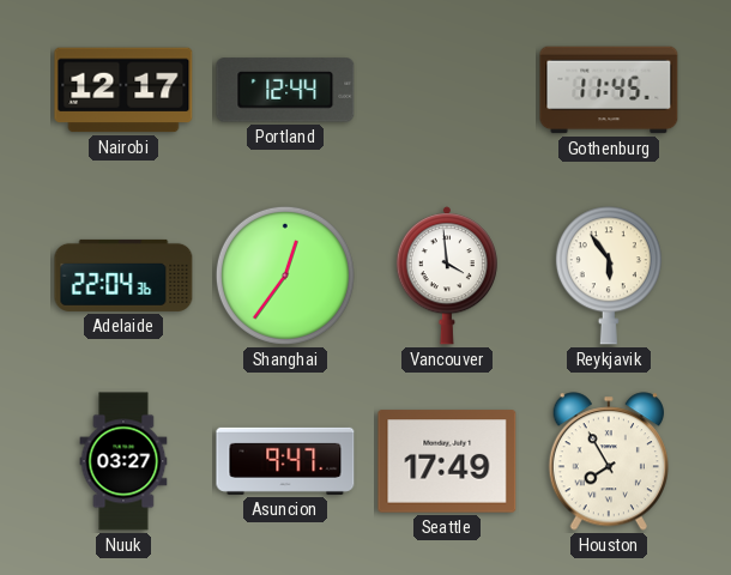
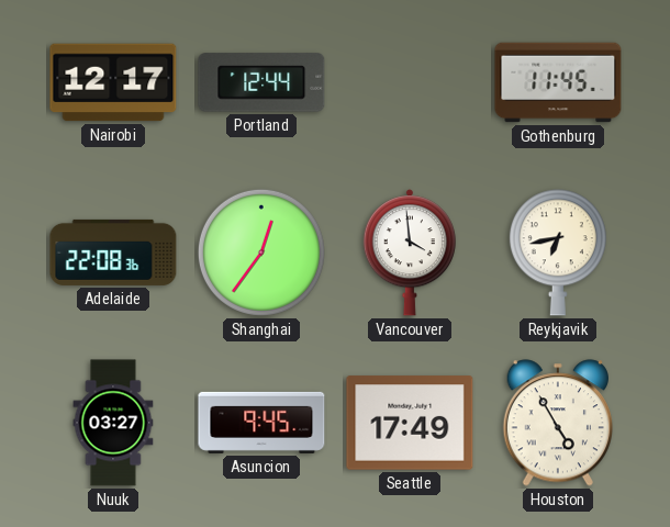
Adelaide: 22:04 -> 22:08 (113, 253)
Reykjavik: 5:54 -> 6:43 (558, 253)
Asuncion: 9:47 -> 9:45 (261, 423)
Houston: 7:55 -> 4:55 (557, 423)
